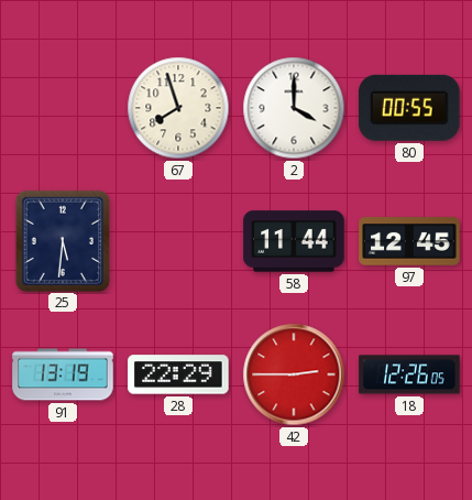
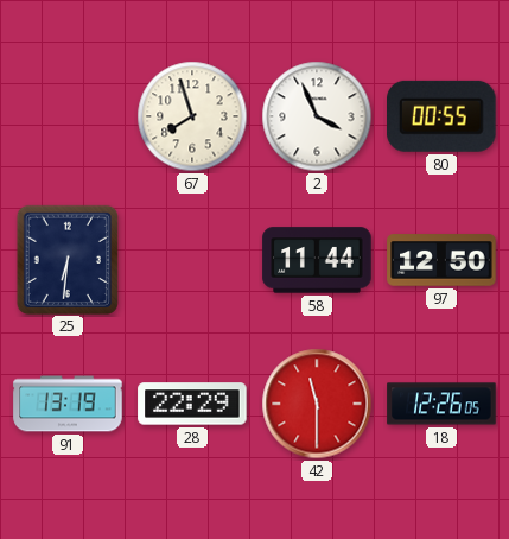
2: 4:00 -> 3:56 (317, 116)
25: 5:31 -> 6:31 (68, 259)
97: 12:45 -> 12:50 (441, 260)
42: 2:45 -> 11:30 (317, 404)
